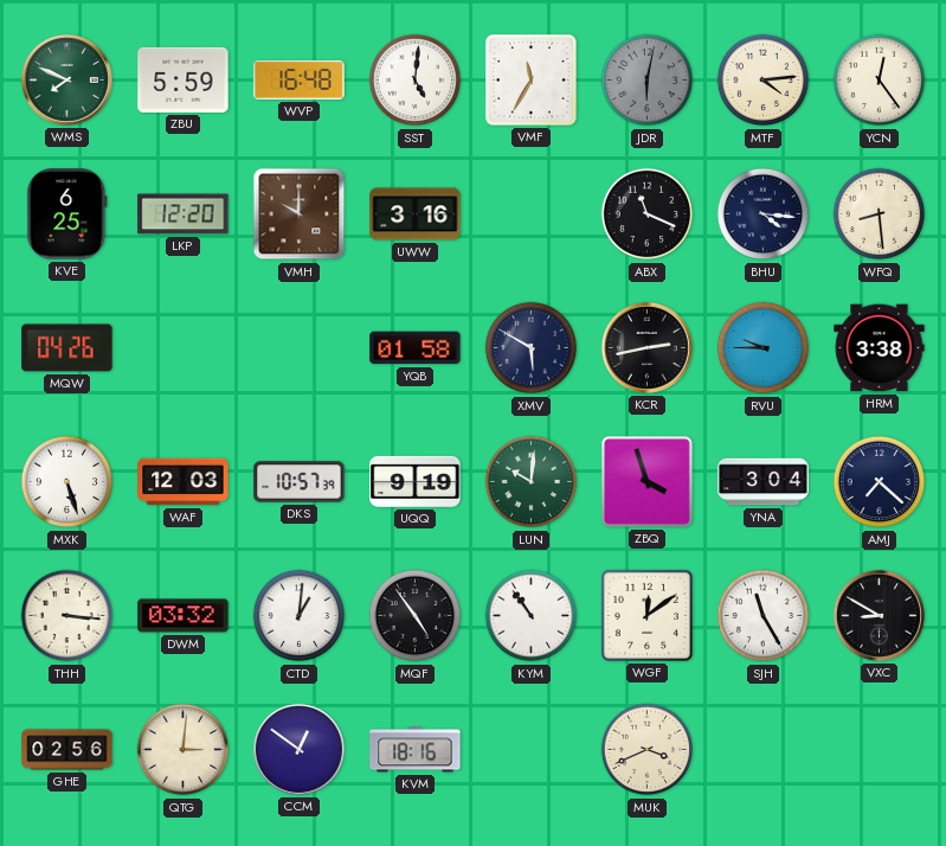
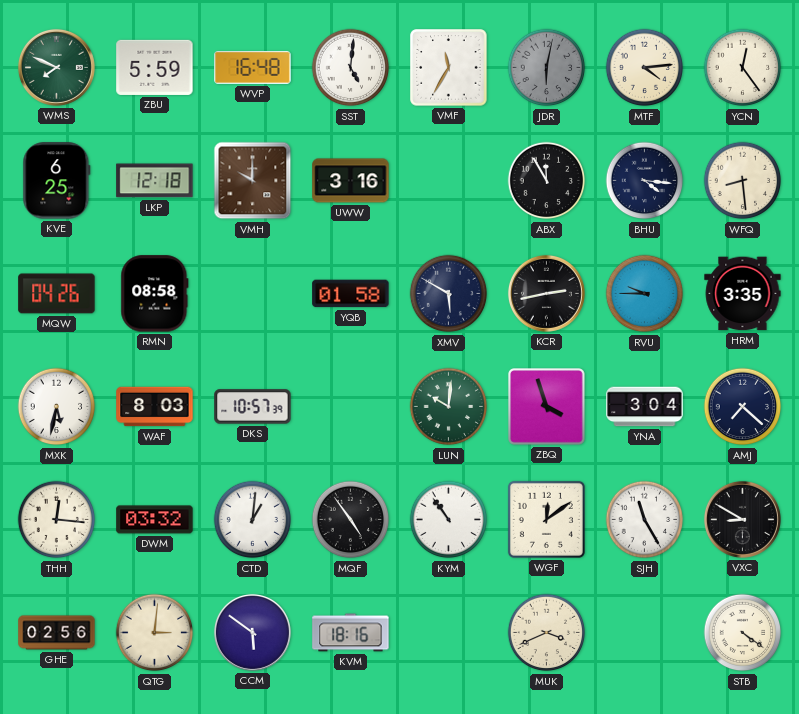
LKP: 12:20 -> 12:18 (155, 181)
ABX: 11:19 -> 11:55 (547, 181)
RMN: none -> 08:58 (155, 294)
HRM: 3:38 -> 3:35 (743, 294)
MXK: 5:27 -> 5:32 (57, 407)
WAF: 12:03 -> 8:03 (155, 407)
UQQ: 9:19 -> none (416, 481)
THH: 3:16 -> 12:16 (57, 520)
CCM: 12:51 -> 5:51 (252, 632)
STB: none -> 4:21 (743, 633)
